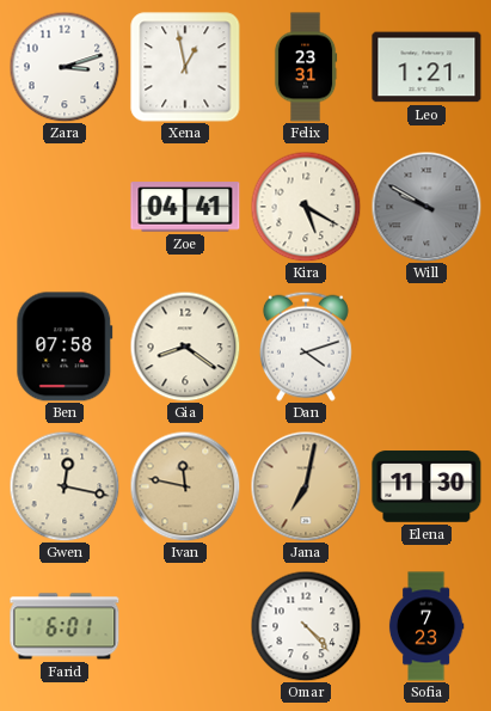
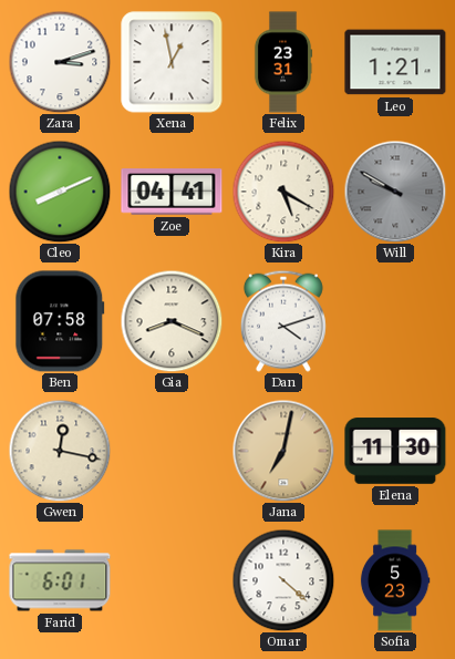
Cleo: none -> 8:11 (60, 192)
Gia: 8:21 -> 8:19 (172, 321)
Ivan: 11:47 -> none (185, 486)
Omar: 4:23 -> 4:22 (283, 580)
Sofia: 7:23 -> 5:23 (395, 580)
